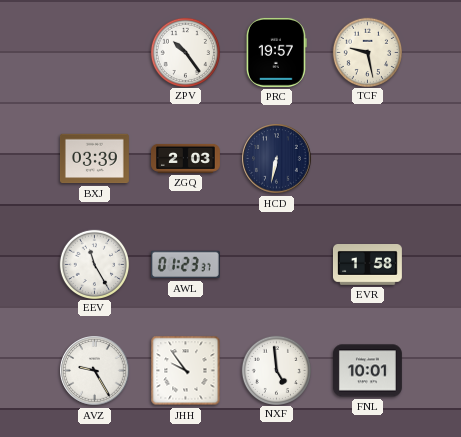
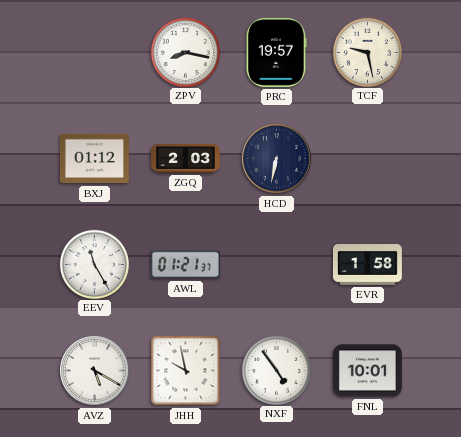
ZPV: 10:24 -> 8:17 (185, 52)
BXJ: 03:39 -> 01:12 (94, 159)
AWL: 01:23 -> 01:21 (185, 265)
AVZ: 9:25 -> 5:20 (95, 371)
JHH: 9:54 -> 9:58 (186, 371)
NXF: 4:59 -> 4:54 (276, 370)
